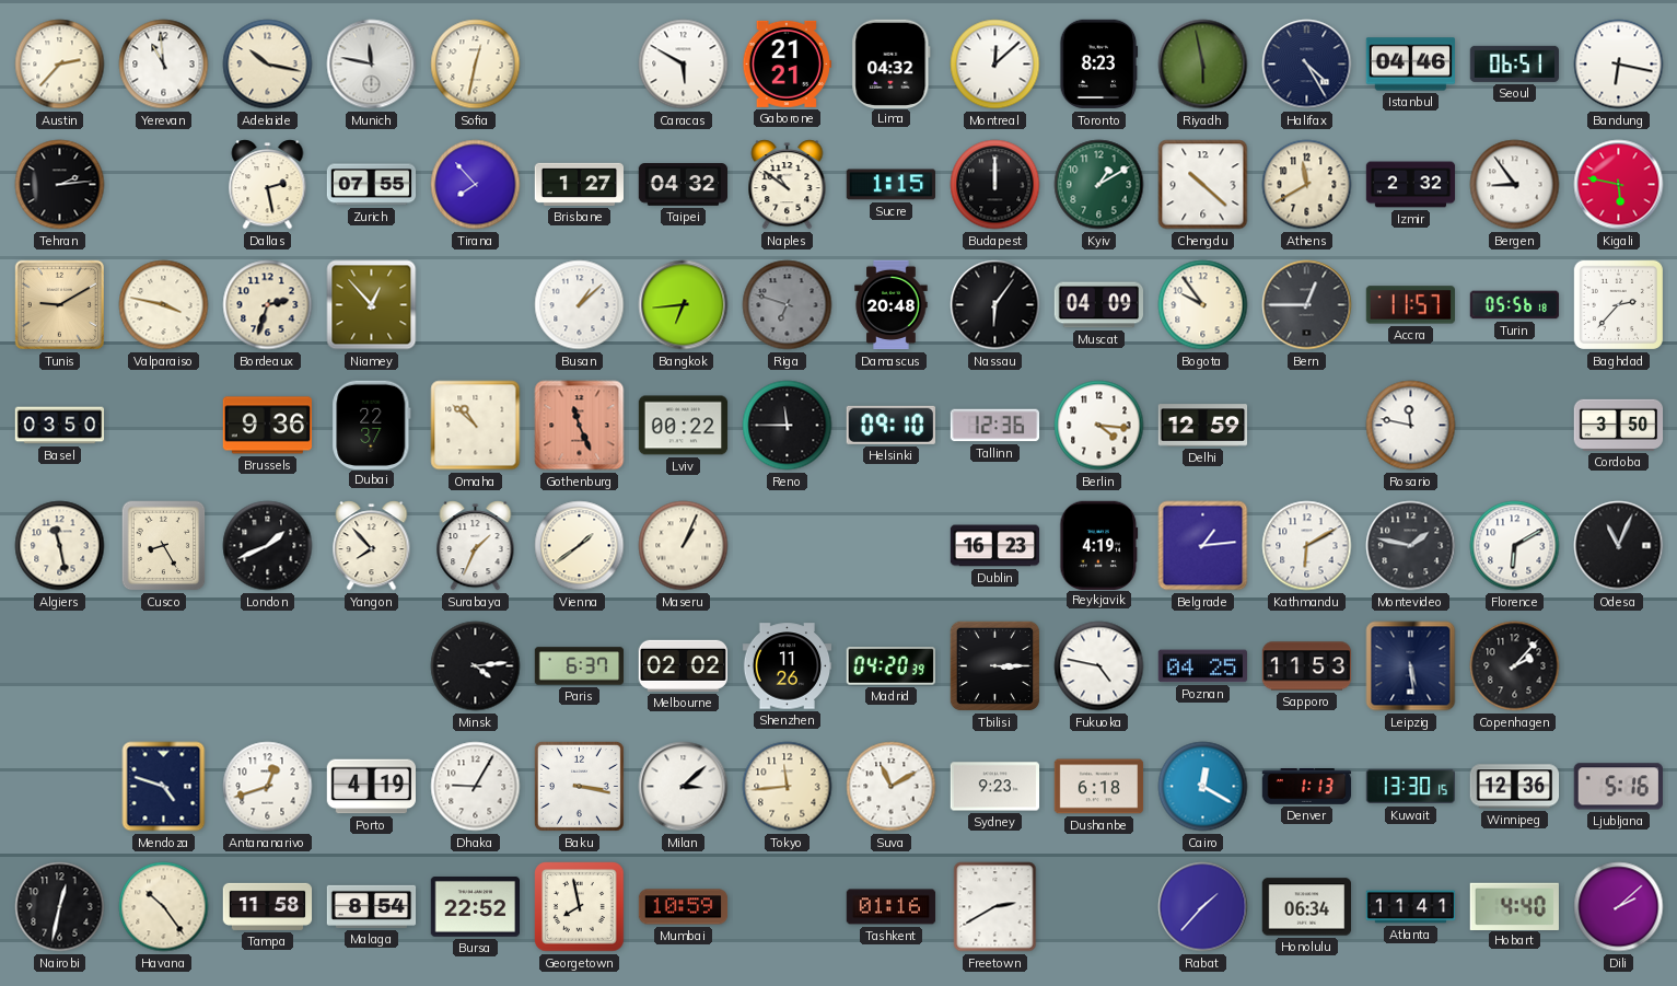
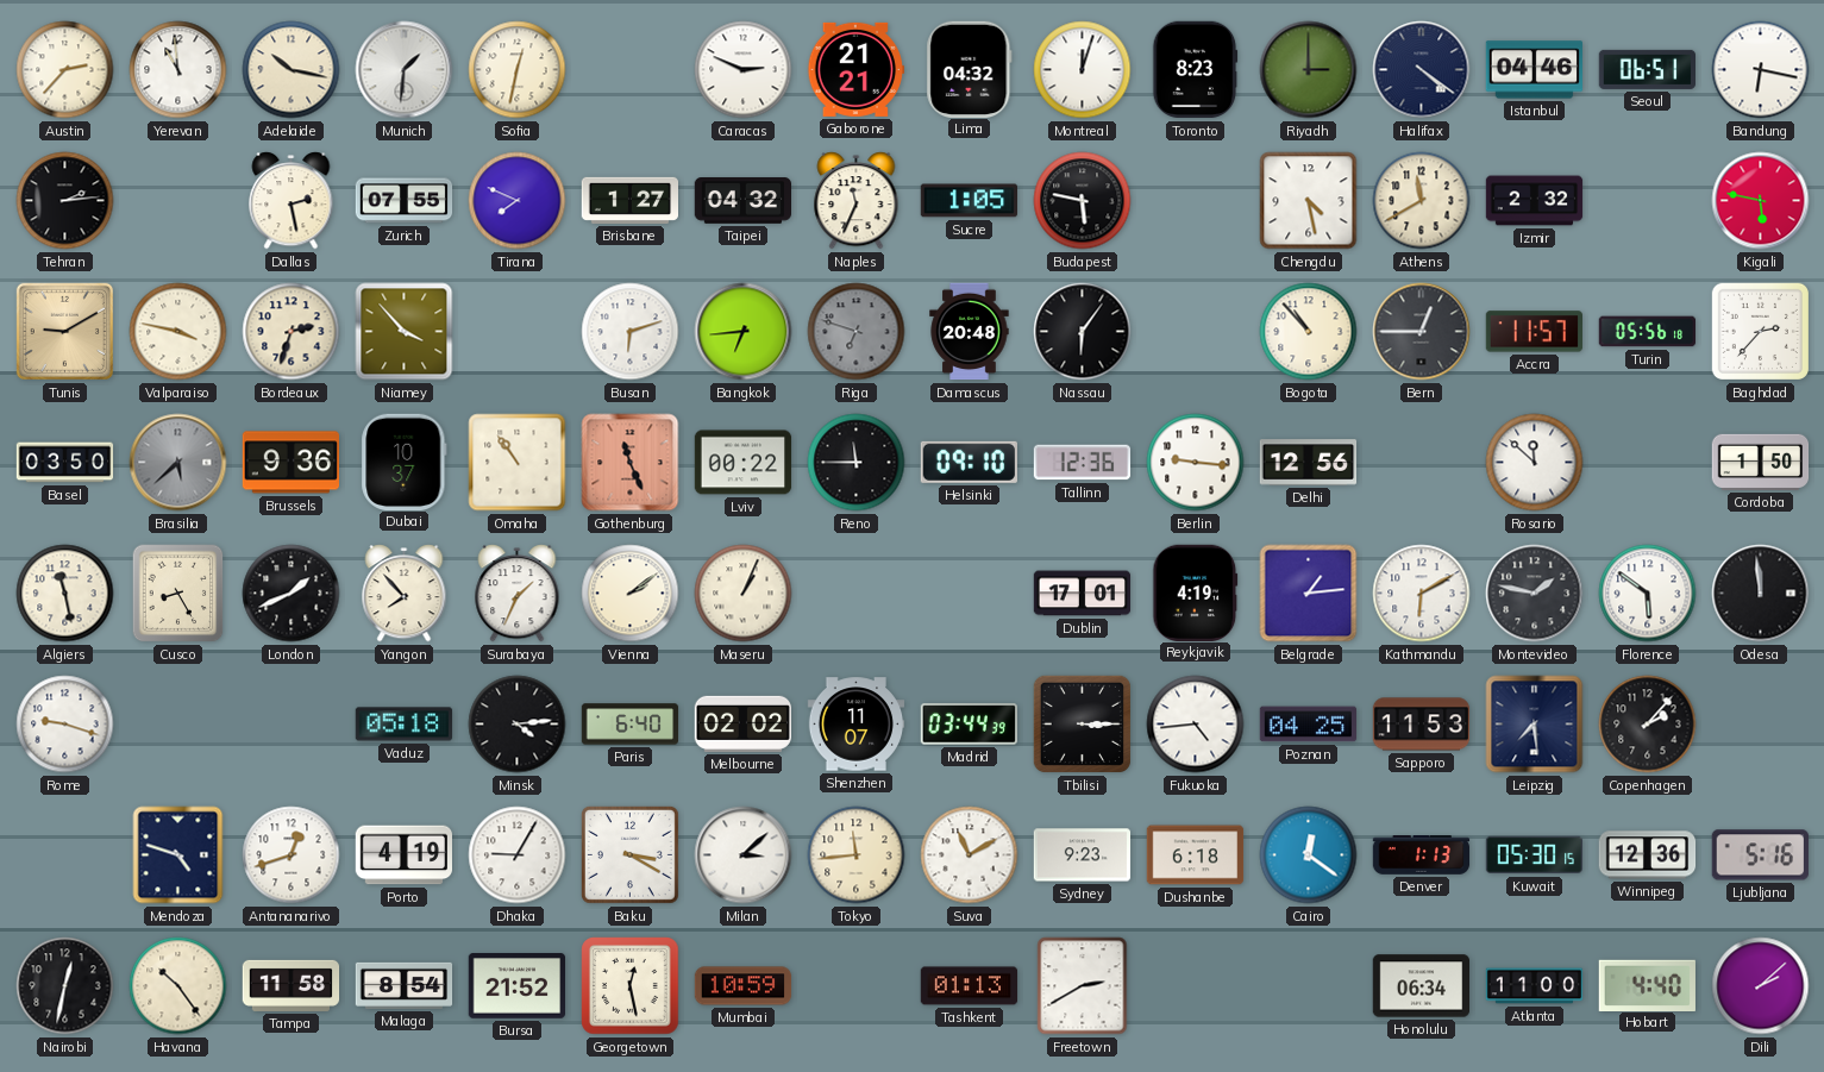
Munich: 11:47 -> 1:31 (405, 70)
Caracas: 5:50 -> 2:49 (744, 70)
Montreal: 12:08 -> 12:03 (1083, 70)
Riyadh: 5:58 -> 3:00 (1309, 70)
Halifax: 4:25 -> 4:21 (1422, 70)
Tirana: 7:53 -> 7:49 (518, 201)
Naples: 10:51 -> 11:34 (857, 201)
Sucre: 1:15 -> 1:05 (969, 201)
Budapest: 12:00 -> 5:47 (1083, 201)
Kyiv: 1:10 -> none (1099, 185)
Chengdu: 10:22 -> 4:28 (1309, 201)
Bergen: 8:54 -> none (1515, 185)
Niamey: 12:53 -> 3:53 (405, 332)
Busan: 1:08 -> 6:12 (631, 332)
Muscat: 04:09 -> none (1098, 305)
Bogota: 9:54 -> 10:53 (1309, 332)
Brasilia: none -> 5:38 (178, 463)
Dubai: 22:37 -> 10:37 (405, 462)
Omaha: 10:52 -> 10:54 (518, 463)
Berlin: 4:16 -> 9:16 (1196, 463)
Delhi: 12:59 -> 12:56 (1309, 463)
Rosario: 11:47 -> 11:52 (1535, 463)
Cordoba: 3:50 -> 1:50 (1761, 462)
Vienna: 1:39 -> 2:09 (631, 594)
Dublin: 16:23 -> 17:01 (1083, 594)
Florence: 6:10 -> 5:51 (1648, 594)
Odesa: 11:04 -> 11:59 (1761, 594)
Rome: none -> 9:18 (65, 725)
Vaduz: none -> 05:18 (405, 725)
Paris: 6:37 -> 6:40 (631, 725)
Shenzhen: 11:26 -> 11:07 (857, 725)
Madrid: 04:20 -> 03:44 (969, 725)
Fukuoka: 4:47 -> 4:44 (1196, 725)
Leipzig: 5:29 -> 7:29 (1535, 725)
Baku: 3:17 -> 3:20 (629, 854)
Cairo: 12:20 -> 12:21 (1309, 855)
Kuwait: 13:30 -> 05:30 (1534, 855)
Bursa: 22:52 -> 21:52 (516, 986)
Georgetown: 7:58 -> 12:28 (631, 986)
Tashkent: 01:16 -> 01:13 (970, 986)
Rabat: 1:37 -> none (1203, 907)
Atlanta: 11:41 -> 11:00 (1535, 986)
